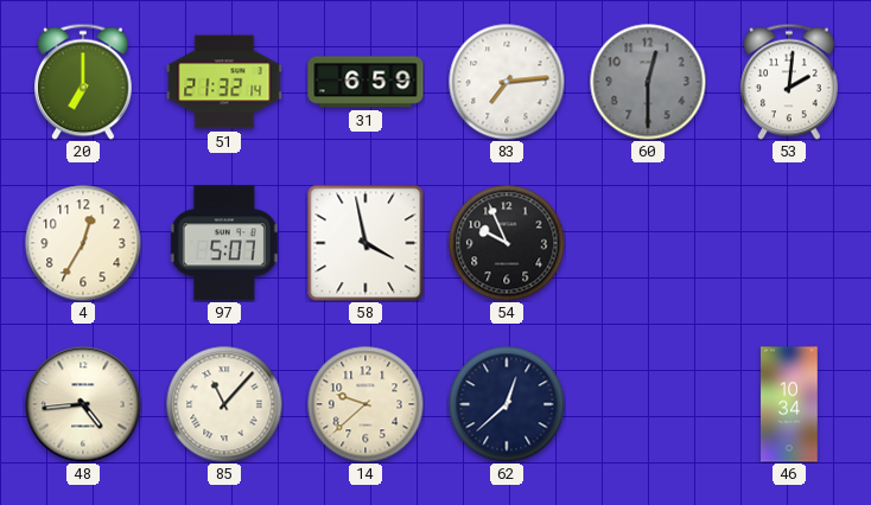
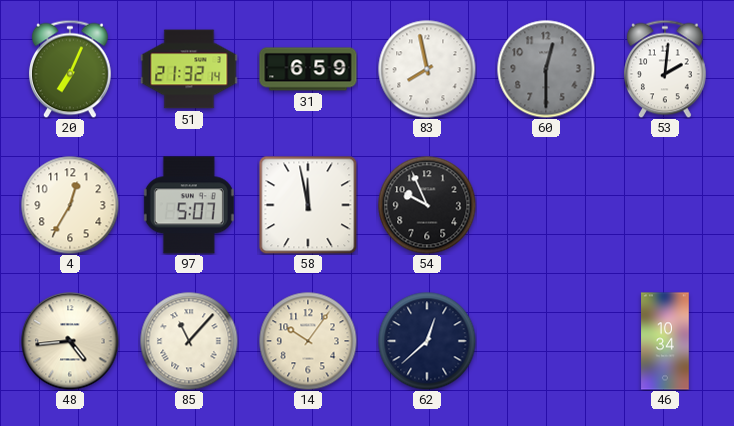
20: 7:00 -> 7:04 (71, 69)
83: 7:14 -> 7:58 (427, 69)
58: 3:58 -> 11:58 (308, 205)
14: 9:38 -> 10:06 (308, 341)
